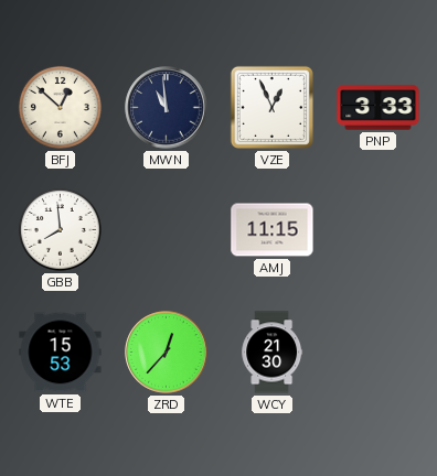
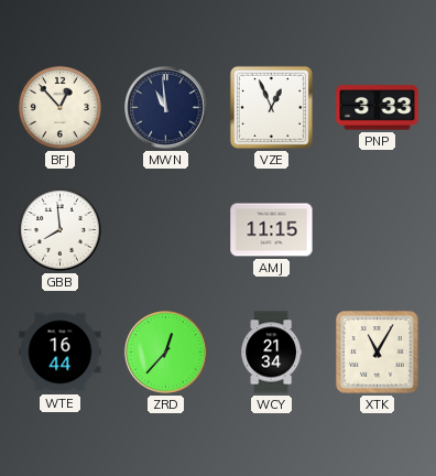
BFJ: 12:52 -> 12:53 (59, 107)
WTE: 15:53 -> 16:44 (61, 353)
WCY: 21:30 -> 21:34 (272, 353)
XTK: none -> 11:05 (378, 353)
